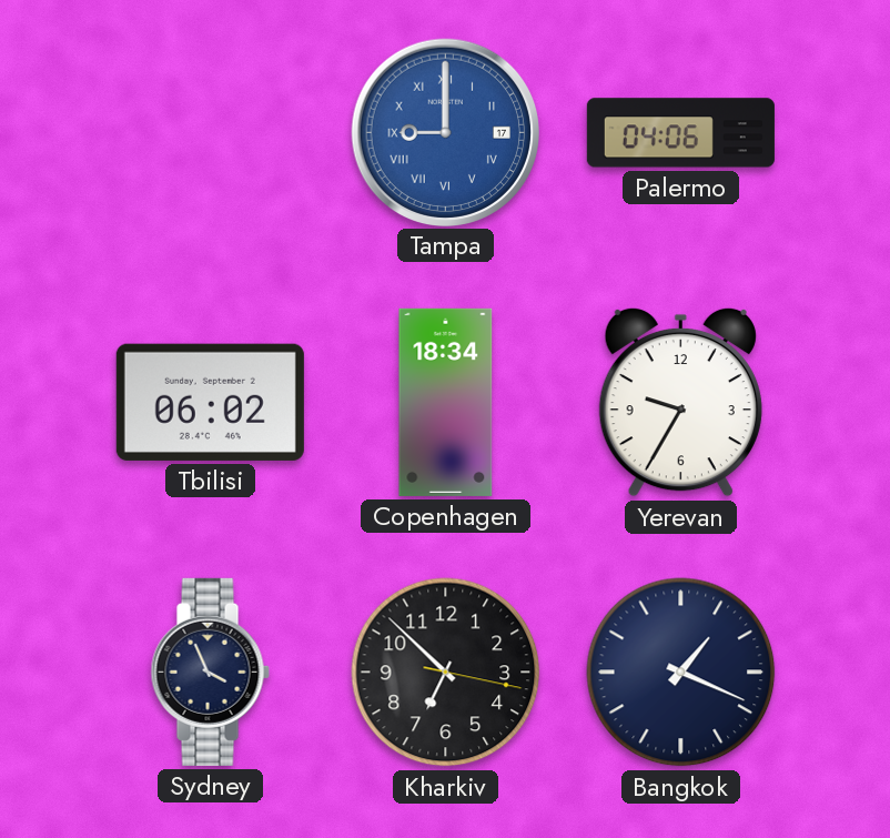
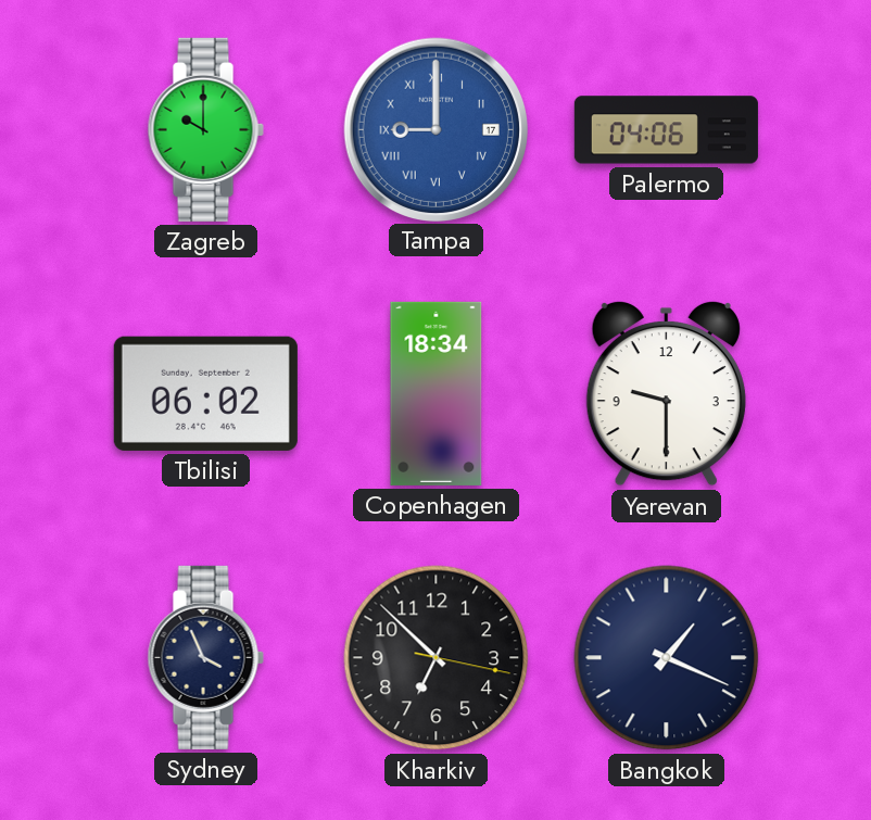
Zagreb: none -> 10:00 (205, 129)
Yerevan: 9:35 -> 9:30 (666, 393)
